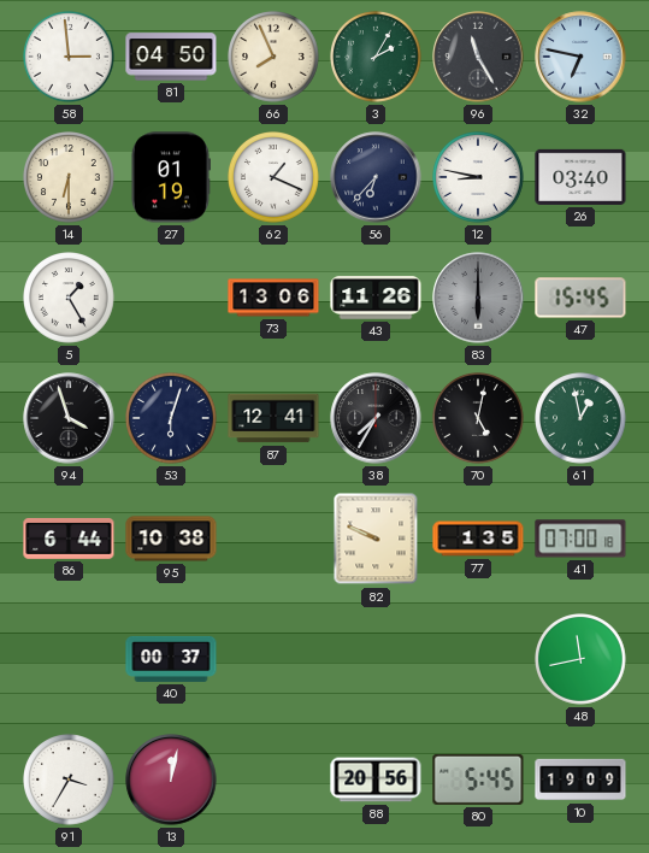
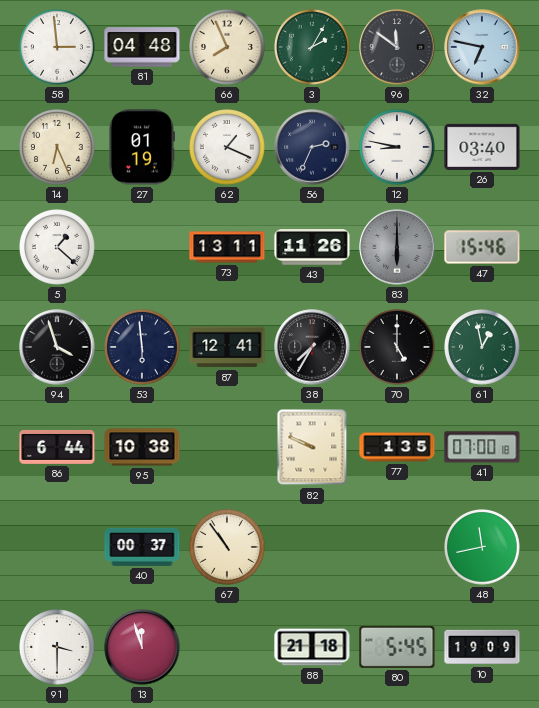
81: 04:50 -> 04:48 (142, 47)
96: 11:25 -> 11:51 (397, 47)
14: 6:30 -> 6:26 (58, 148)
56: 6:37 -> 2:34 (312, 147)
5: 1:25 -> 1:22 (58, 248)
73: 13:06 -> 13:11 (227, 247)
47: 15:45 -> 15:46 (482, 247)
53: 6:03 -> 5:59 (143, 348)
70: 5:02 -> 5:00 (398, 348)
67: none -> 10:54 (228, 548)
91: 3:35 -> 3:30 (58, 648)
13: 12:02 -> 11:57 (142, 647)
88: 20:56 -> 21:18 (312, 647)
